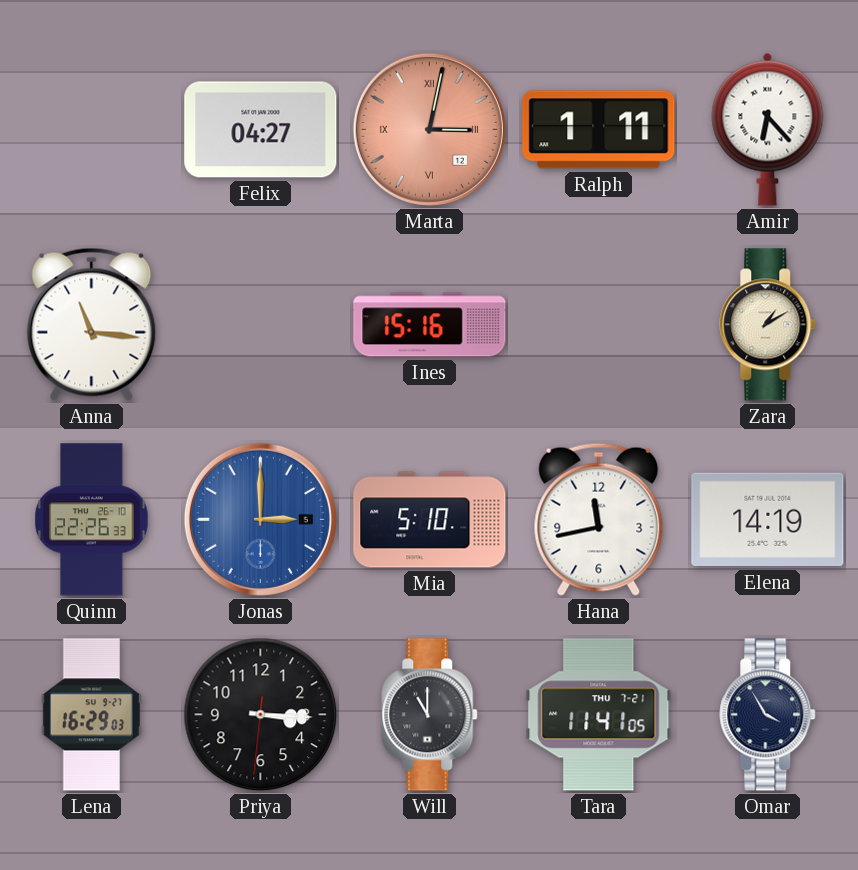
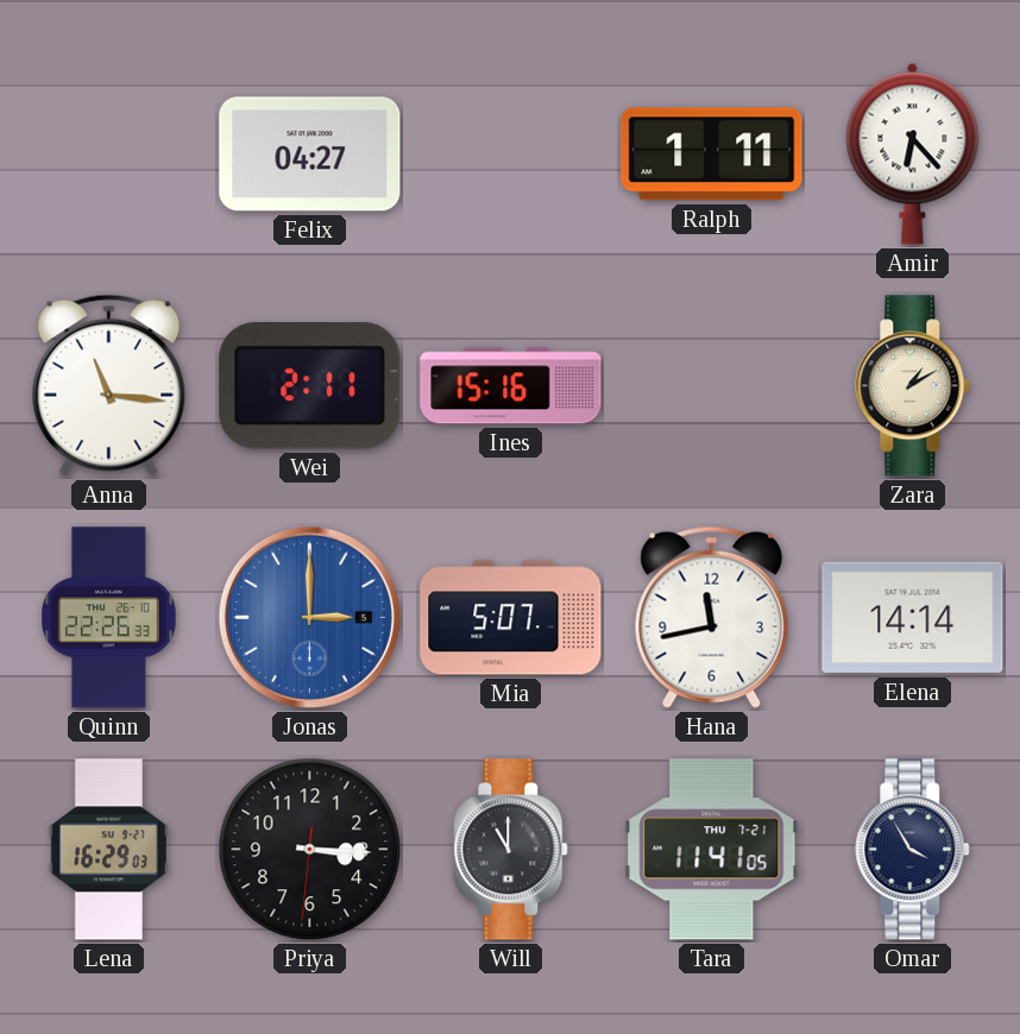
Marta: 3:02 -> none (429, 129)
Wei: none -> 2:11 (310, 386)
Mia: 5:10 -> 5:07 (511, 618)
Elena: 14:19 -> 14:14 (913, 618)
